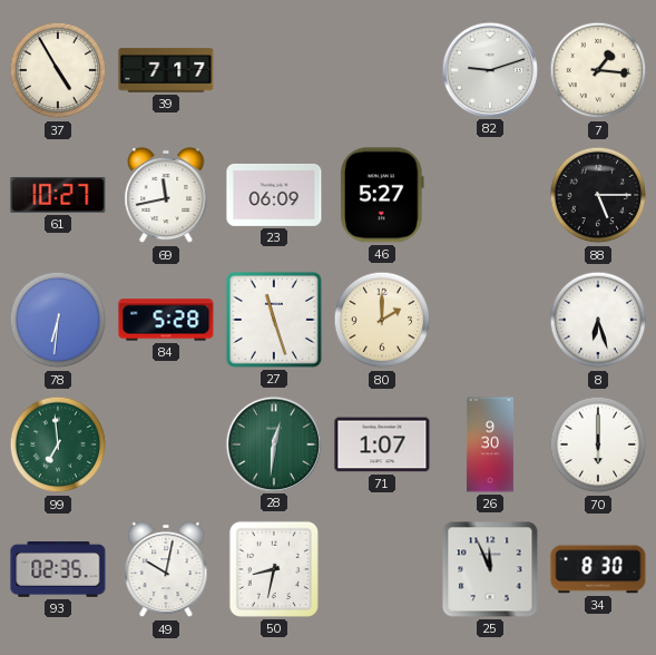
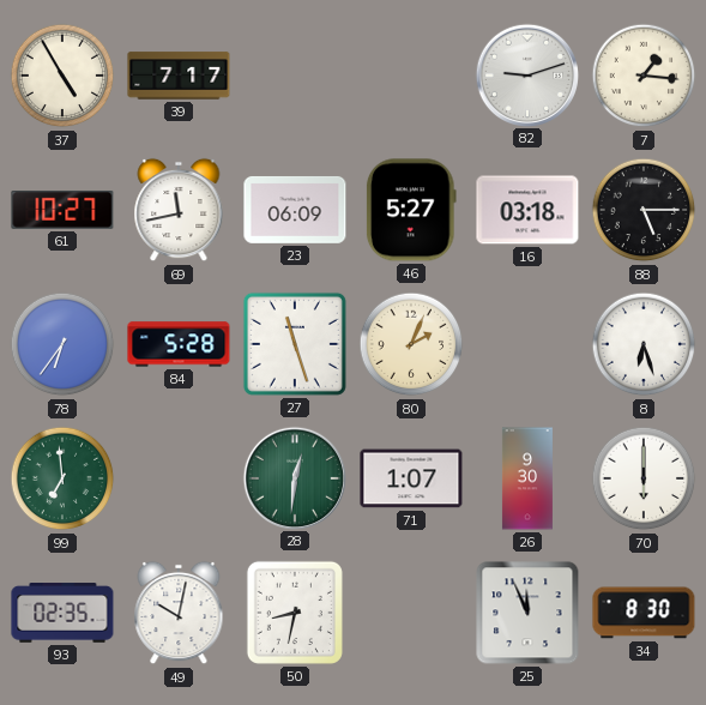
16: none -> 03:18 (527, 210)
78: 6:31 -> 6:36 (62, 344)
80: 2:00 -> 2:04 (411, 344)
